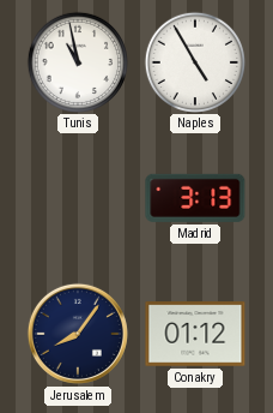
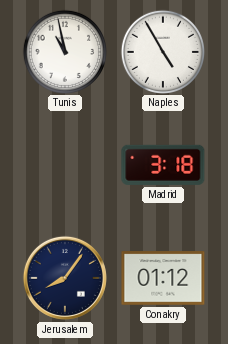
Madrid: 3:13 -> 3:18 (163, 165)
